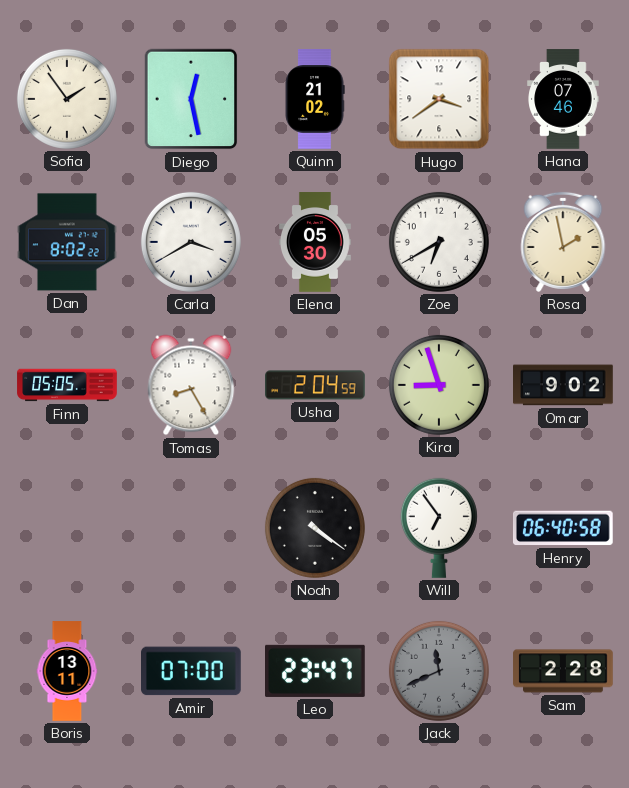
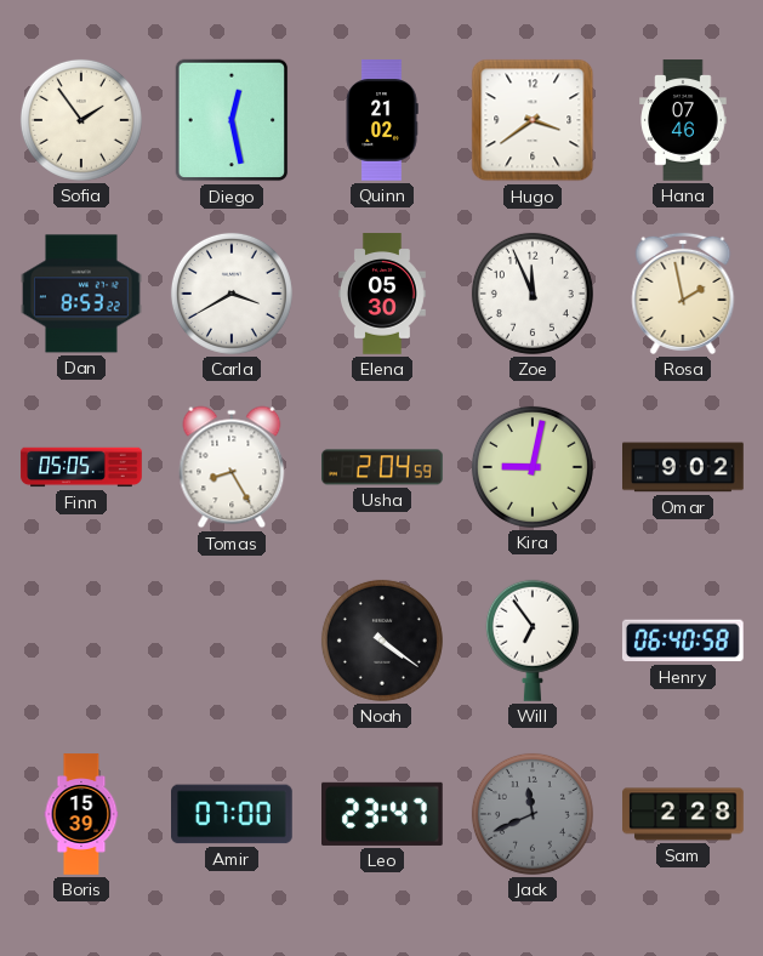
Dan: 8:02 -> 8:53 (81, 294)
Zoe: 6:40 -> 11:56 (533, 294)
Kira: 8:57 -> 9:02 (533, 467)
Boris: 13:11 -> 15:39 (81, 814)
